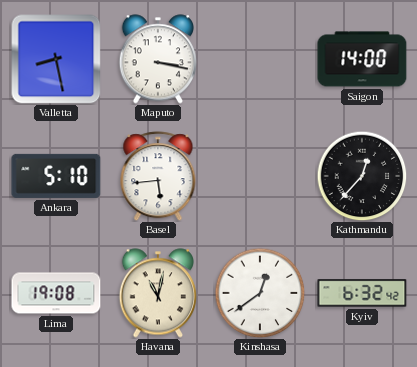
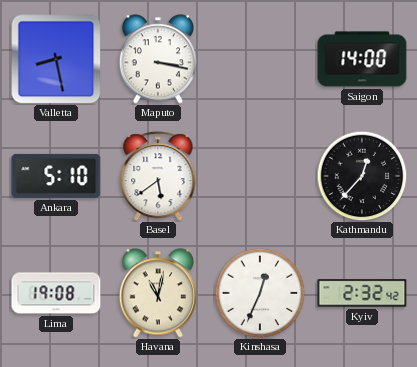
Basel: 5:44 -> 5:39 (158, 176)
Kinshasa: 12:39 -> 12:34 (260, 293)
Kyiv: 6:32 -> 2:32 (362, 293)
